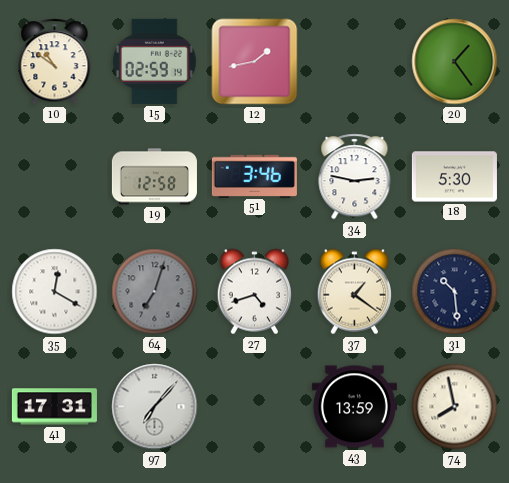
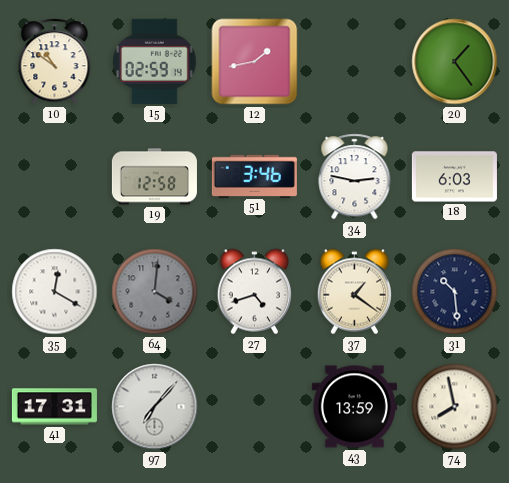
18: 5:30 -> 6:03 (454, 177)
64: 7:03 -> 4:01 (155, 292)
